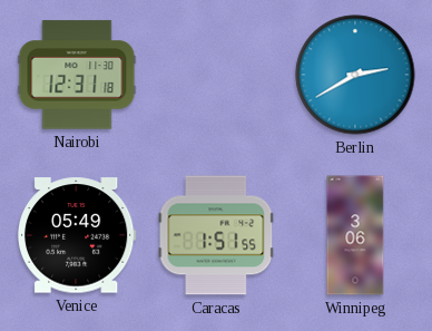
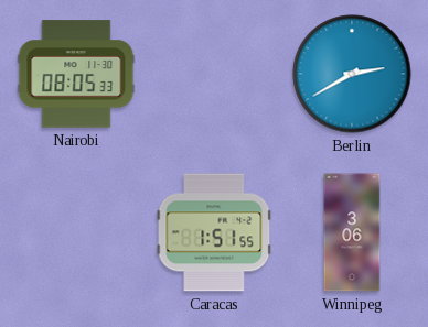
Nairobi: 12:31 -> 08:05 (76, 74)
Venice: 05:49 -> none (78, 235)
